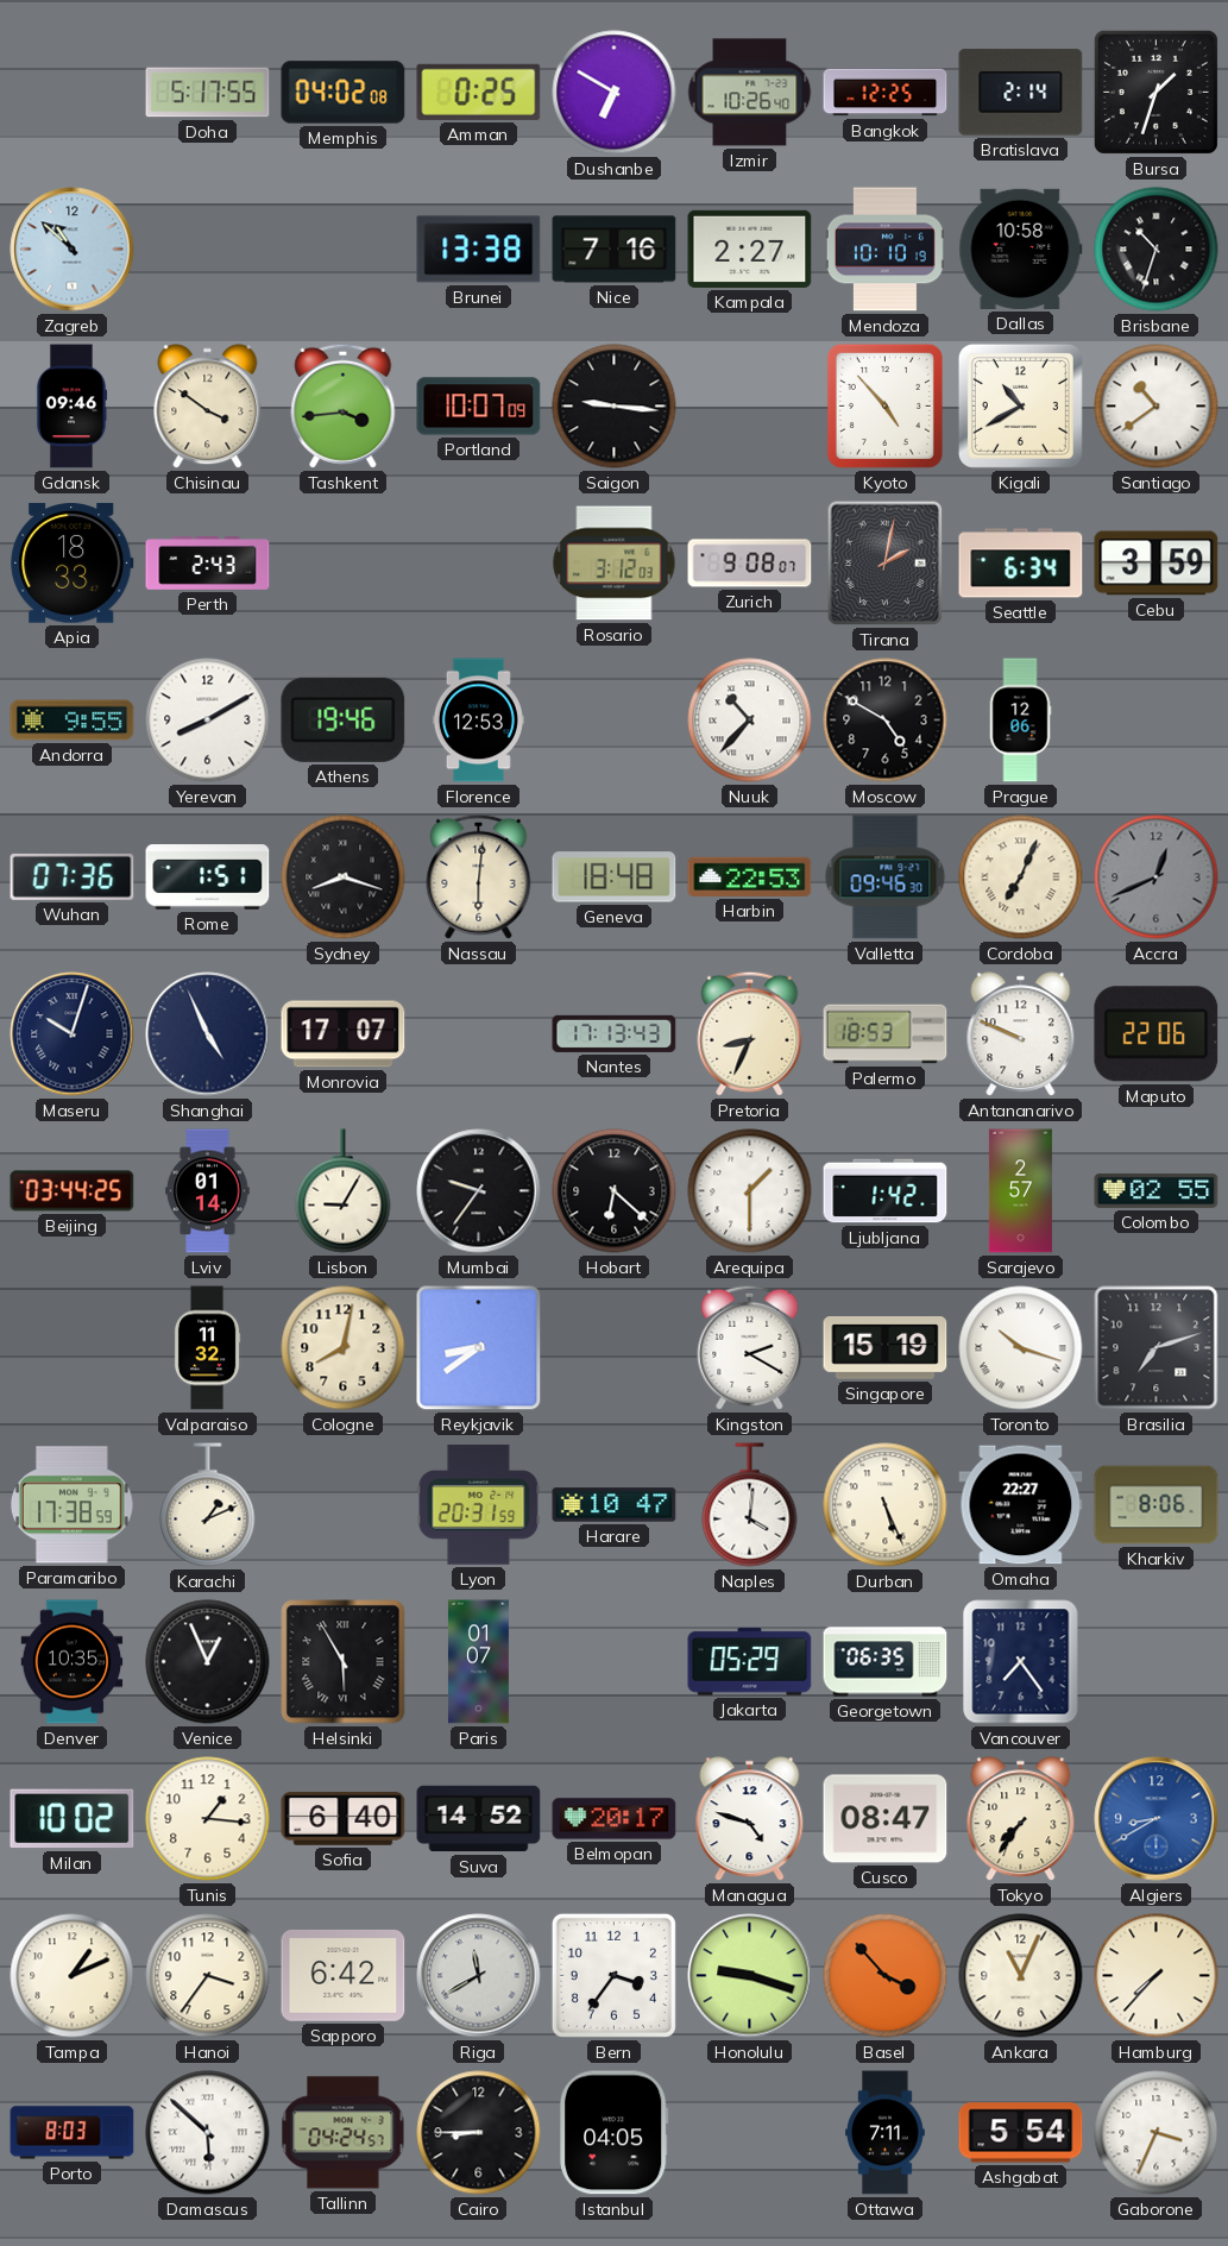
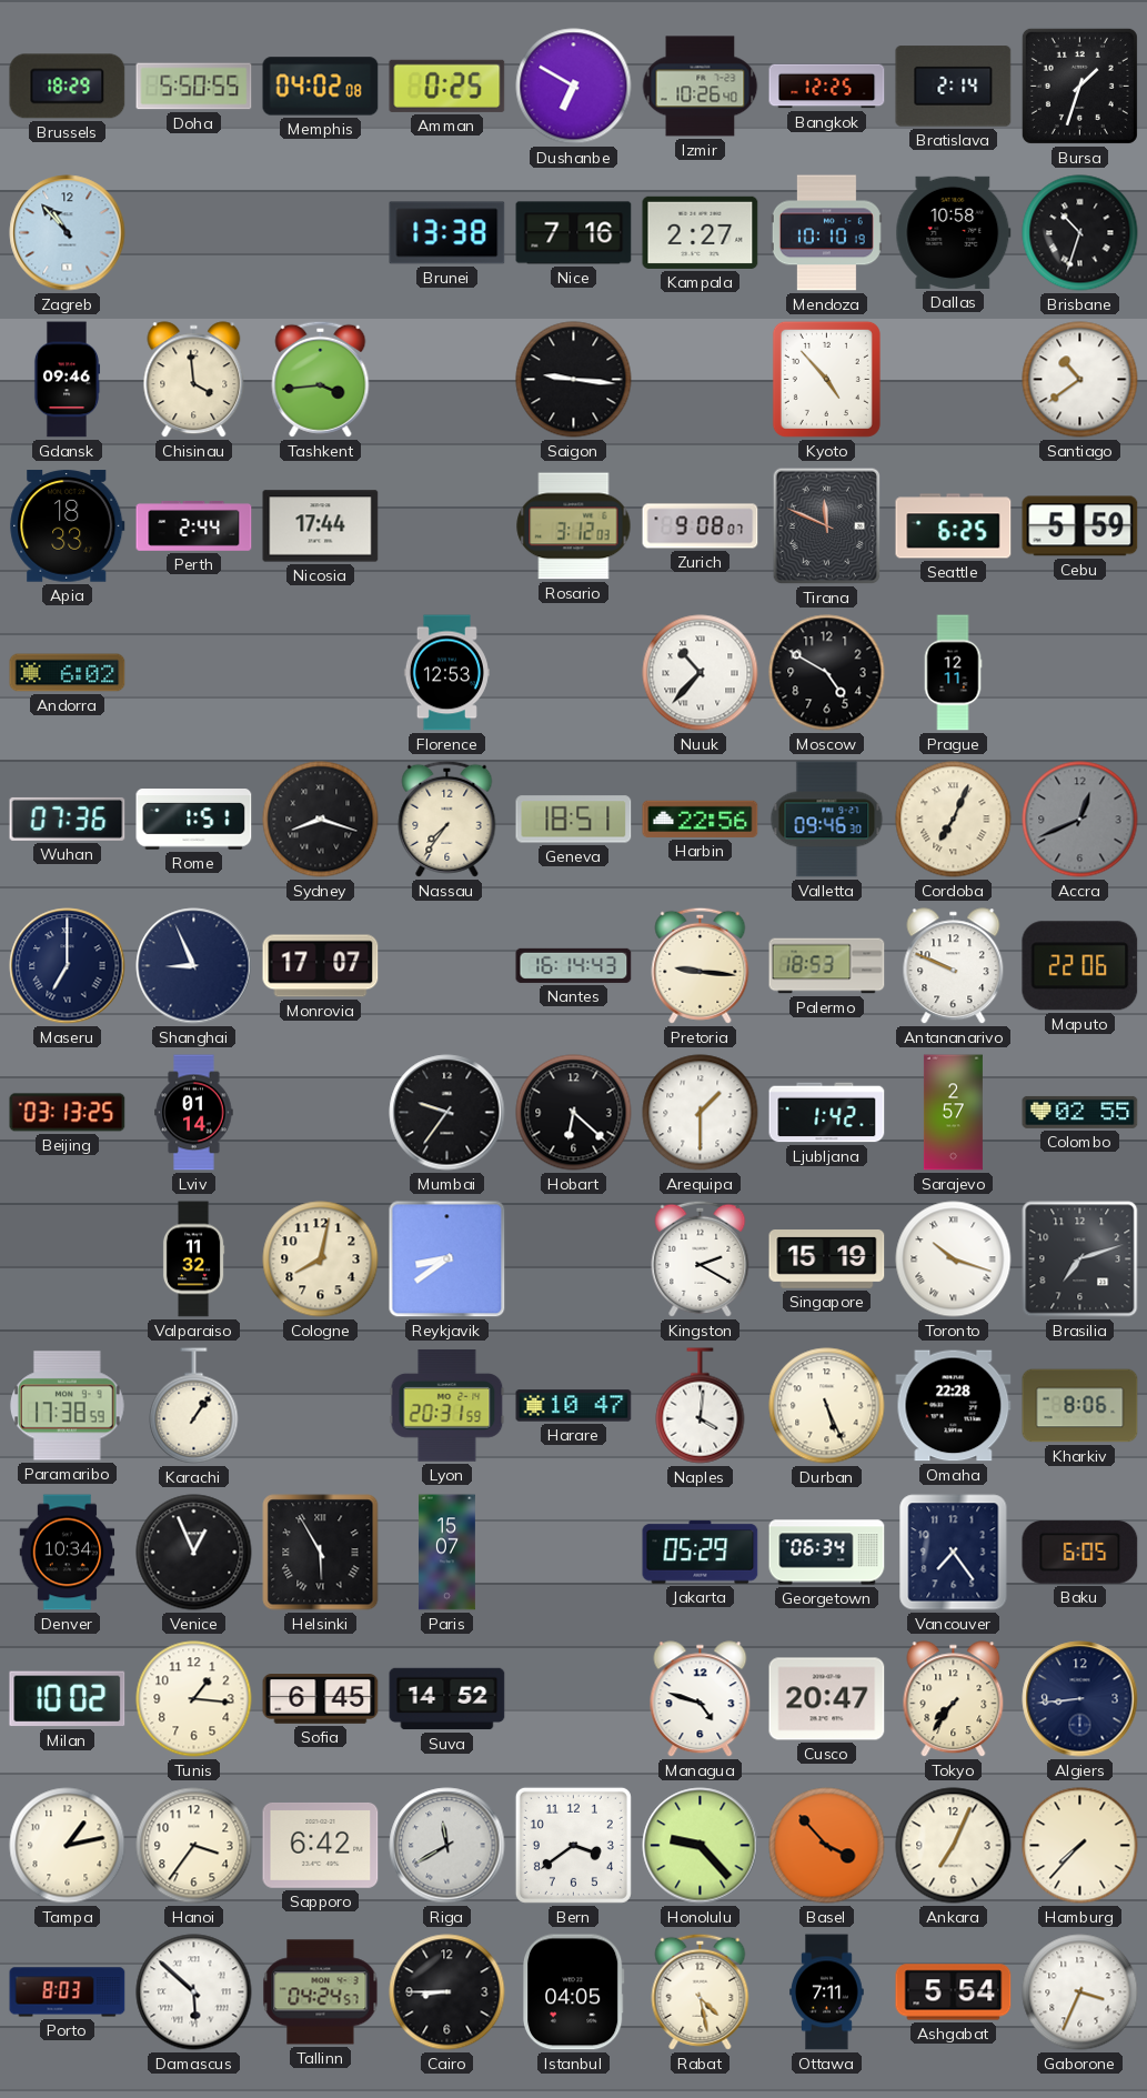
Brussels: none -> 18:29 (68, 87)
Doha: 5:17 -> 5:50 (194, 87)
Zagreb: 10:52 -> 10:53 (68, 233)
Chisinau: 3:51 -> 3:59 (194, 380)
Portland: 10:07 -> none (479, 407)
Kigali: 10:40 -> none (1020, 405)
Perth: 2:43 -> 2:44 (194, 526)
Nicosia: none -> 17:44 (321, 526)
Tirana: 2:02 -> 11:49 (827, 526)
Seattle: 6:34 -> 6:25 (954, 526)
Cebu: 3:59 -> 5:59 (1080, 526)
Andorra: 9:55 -> 6:02 (68, 673)
Yerevan: 8:10 -> none (208, 721)
Athens: 19:46 -> none (344, 719)
Prague: 12:06 -> 12:11 (953, 673)
Nassau: 6:01 -> 7:36 (447, 819)
Geneva: 18:48 -> 18:51 (574, 820)
Harbin: 22:53 -> 22:56 (701, 819)
Maseru: 10:03 -> 7:00 (68, 966)
Shanghai: 4:56 -> 8:56 (194, 966)
Nantes: 17:13 -> 16:14 (574, 965)
Pretoria: 8:34 -> 9:16 (701, 965)
Beijing: 03:44 -> 03:13 (68, 1113)
Lisbon: 9:05 -> none (344, 1191)
Karachi: 1:11 -> 1:06 (194, 1406)
Omaha: 22:27 -> 22:28 (954, 1406)
Denver: 10:35 -> 10:34 (68, 1553)
Paris: 01:07 -> 15:07 (446, 1553)
Georgetown: 06:35 -> 06:34 (827, 1553)
Baku: none -> 6:05 (1080, 1553)
Sofia: 6:40 -> 6:45 (321, 1699)
Belmopan: 20:17 -> none (615, 1819)
Cusco: 08:47 -> 20:47 (827, 1699)
Algiers: 8:40 -> 8:44 (1080, 1699)
Algiers dial: blue -> navy (1080, 1699)
Tampa: 1:11 -> 1:13 (68, 1846)
Bern: 3:36 -> 3:39 (573, 1845)
Honolulu: 9:18 -> 9:23 (701, 1846)
Ankara: 11:04 -> 7:04 (954, 1846)
Rabat: none -> 4:28 (701, 1991)
